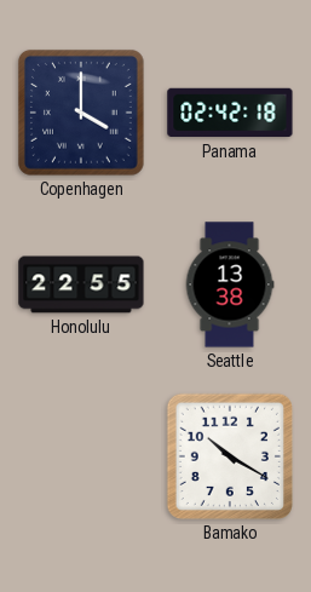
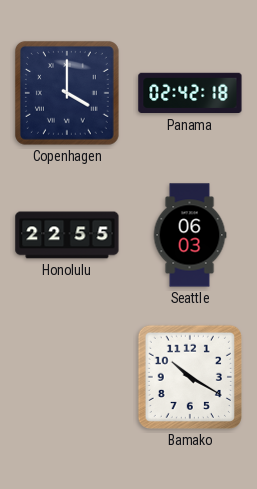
Seattle: 13:38 -> 06:03 (190, 235)
